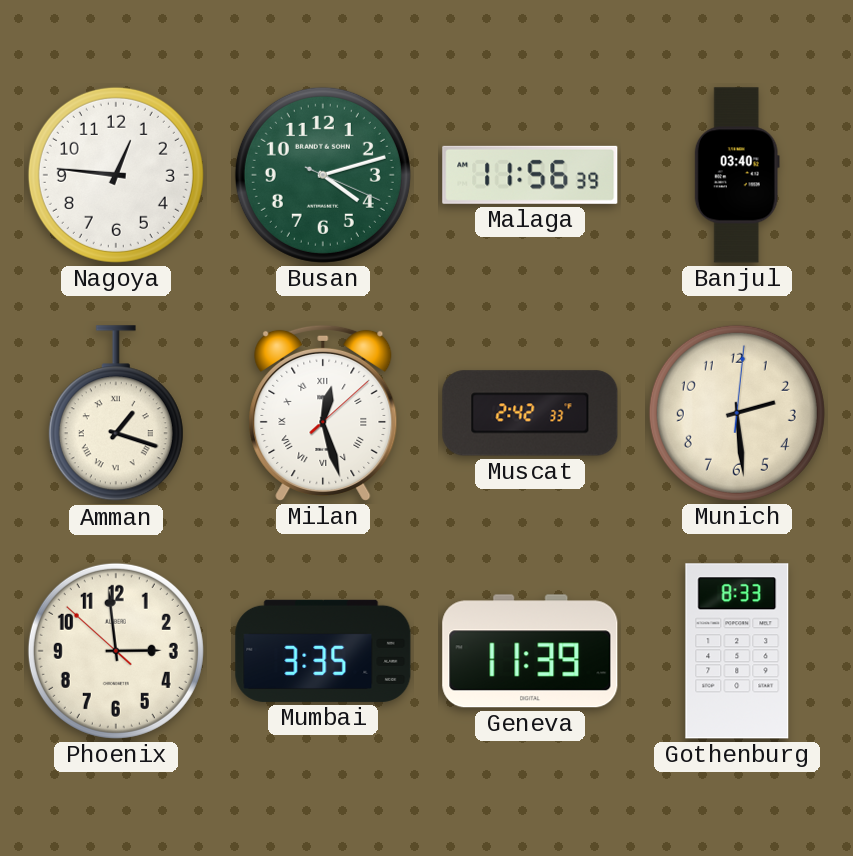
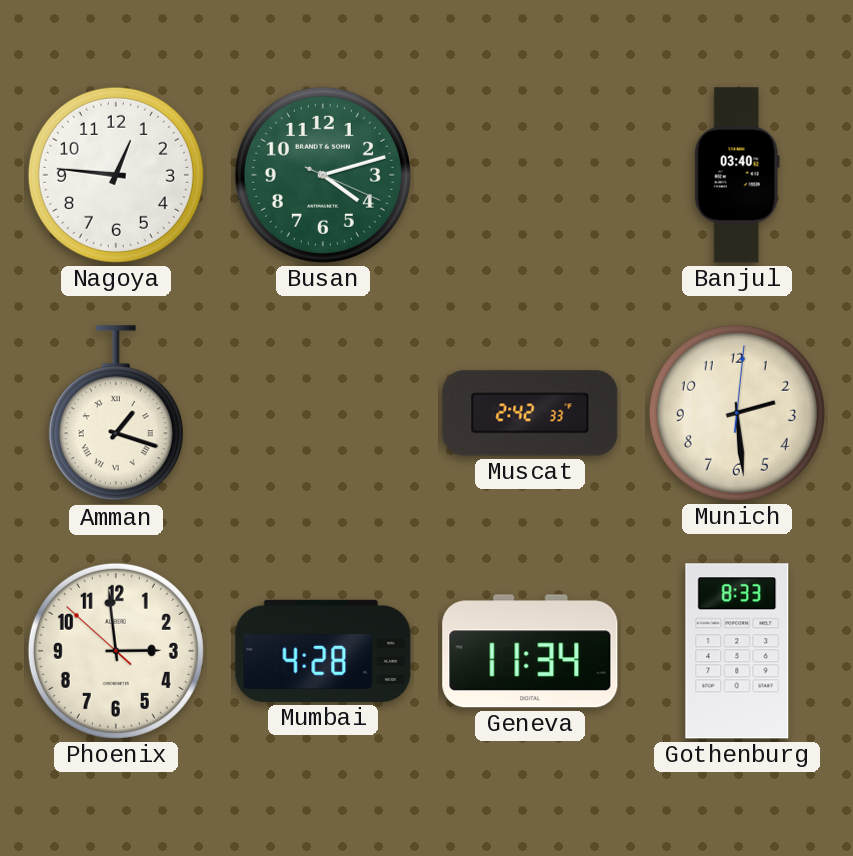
Malaga: 11:56 -> none (530, 175)
Milan: 12:27 -> none (323, 413)
Mumbai: 3:35 -> 4:28 (323, 651)
Geneva: 11:39 -> 11:34 (530, 651)
